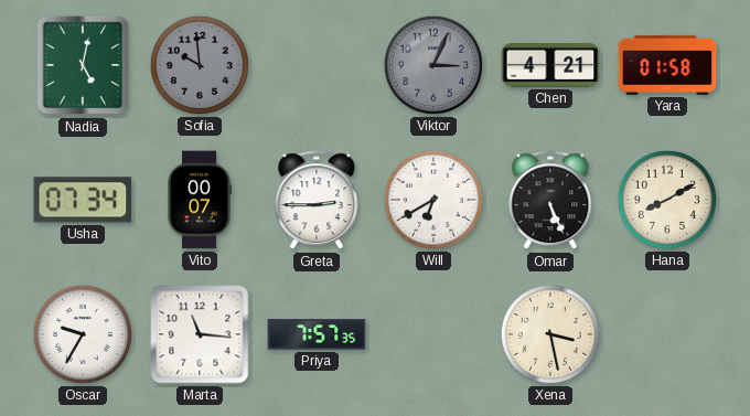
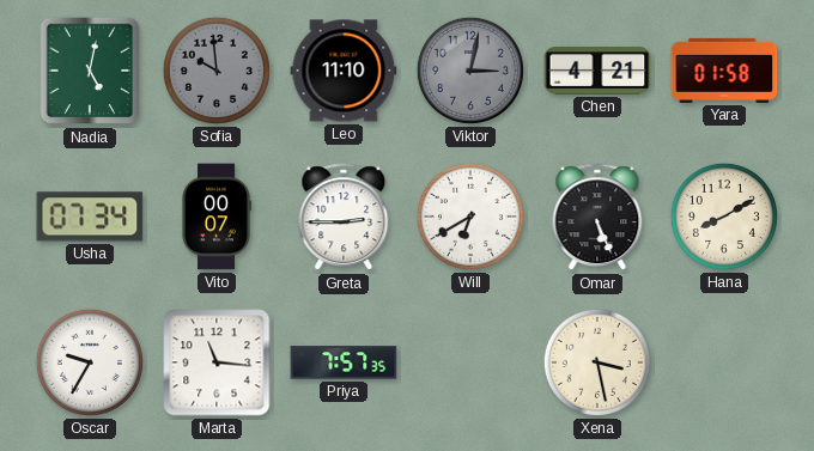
Leo: none -> 11:10 (344, 71)
Viktor: 3:04 -> 3:02 (470, 71)
